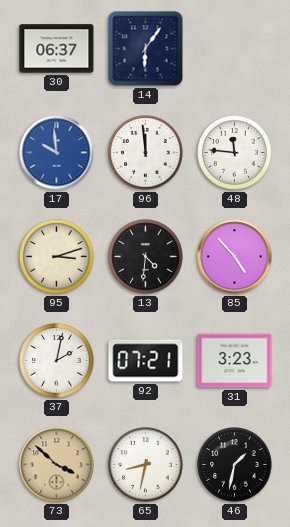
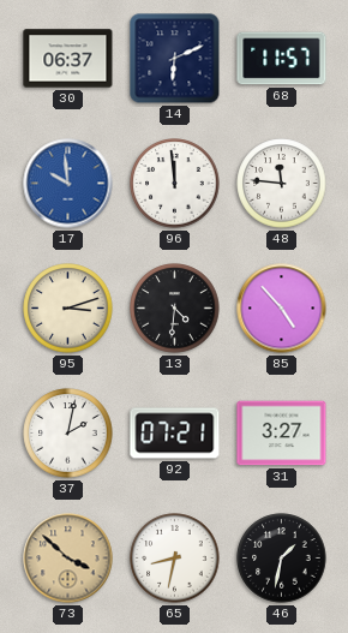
14: 6:06 -> 6:11 (175, 59)
68: none -> 11:57 (282, 59)
31: 3:23 -> 3:27 (282, 434)
